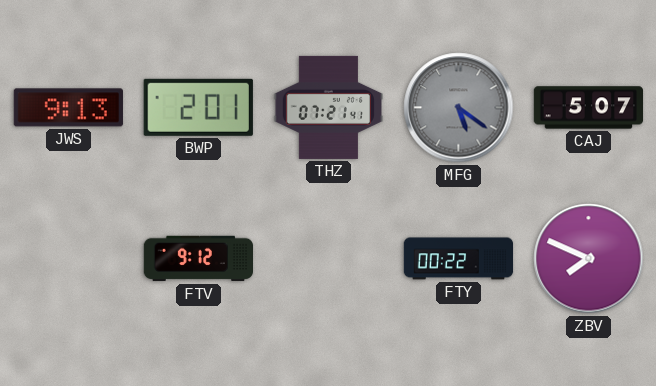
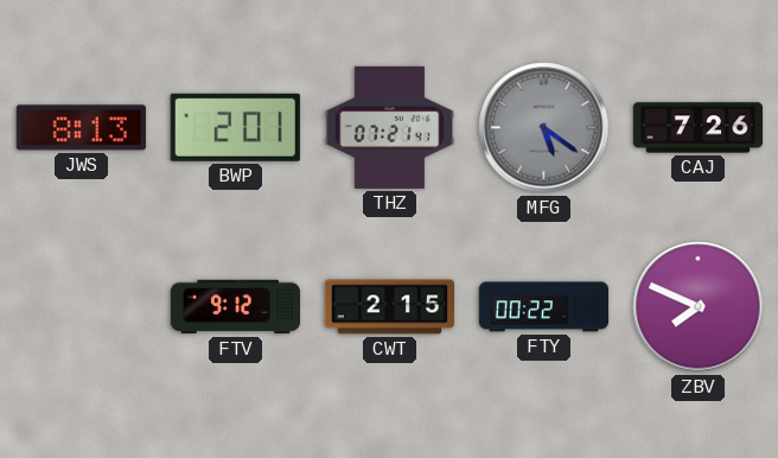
JWS: 9:13 -> 8:13 (81, 128)
CAJ: 5:07 -> 7:26 (699, 128)
CWT: none -> 2:15 (389, 307)
